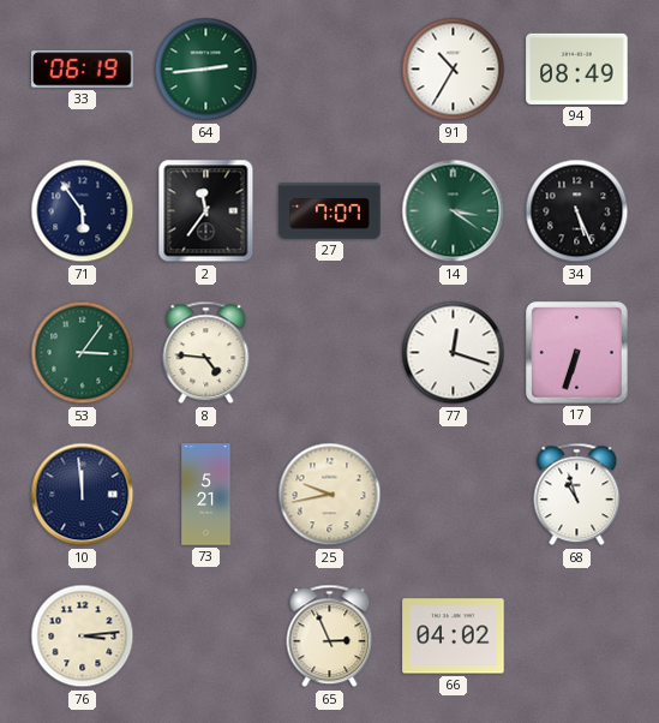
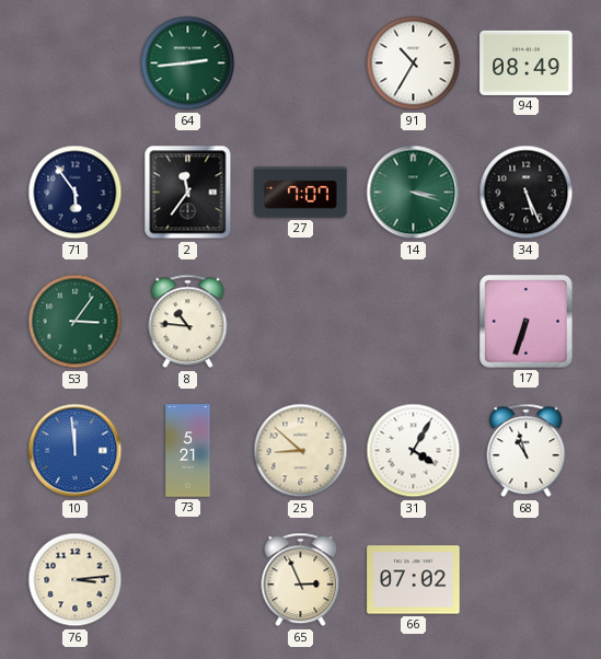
33: 06:19 -> none (83, 70)
14: 3:21 -> 3:18 (414, 193)
8: 4:46 -> 10:46 (188, 322)
77: 12:18 -> none (454, 353)
10 dial: navy -> blue (76, 451)
25: 9:43 -> 8:52 (301, 451)
31: none -> 4:05 (414, 451)
66: 04:02 -> 07:02 (414, 580)
